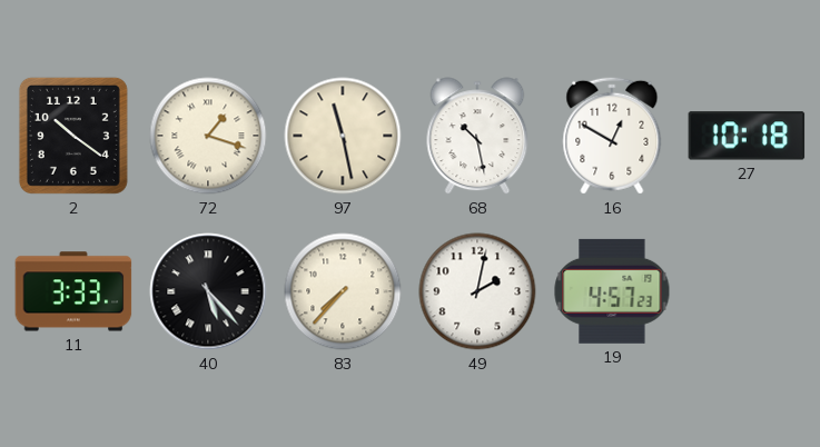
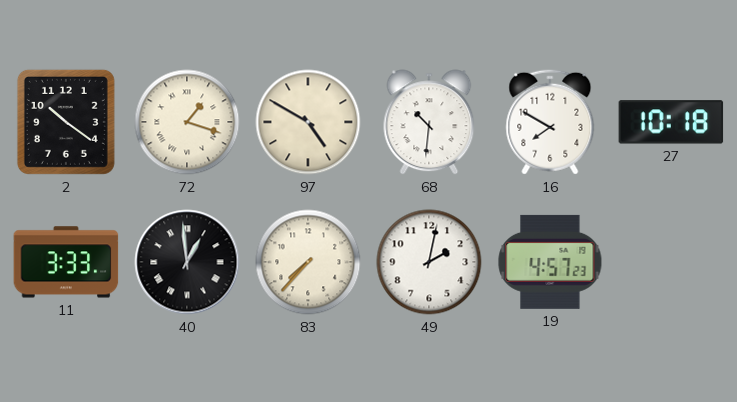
97: 11:28 -> 4:50 (308, 122)
68: 10:28 -> 10:31 (429, 122)
16: 12:50 -> 7:50 (550, 122)
40: 5:23 -> 12:59 (187, 262)
